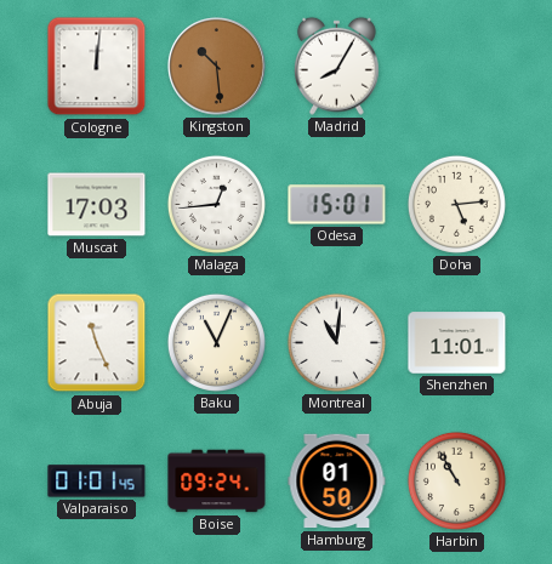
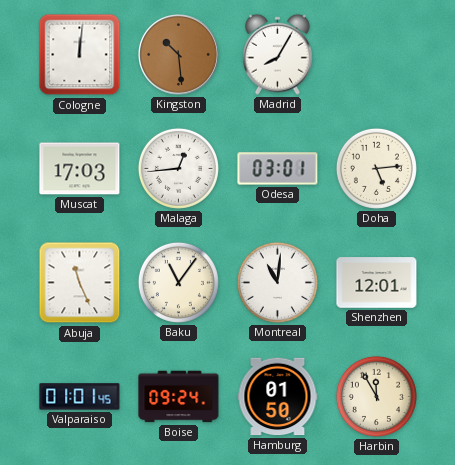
Odesa: 15:01 -> 03:01 (278, 169)
Baku: 11:04 -> 11:06 (178, 282)
Shenzhen: 11:01 -> 12:01 (377, 283)
Harbin: 10:55 -> 11:55 (376, 396)
